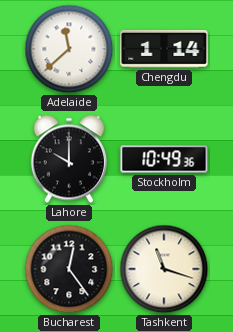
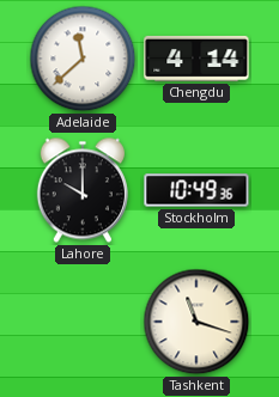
Chengdu: 1:14 -> 4:14 (196, 59)
Bucharest: 12:24 -> none (69, 269)
